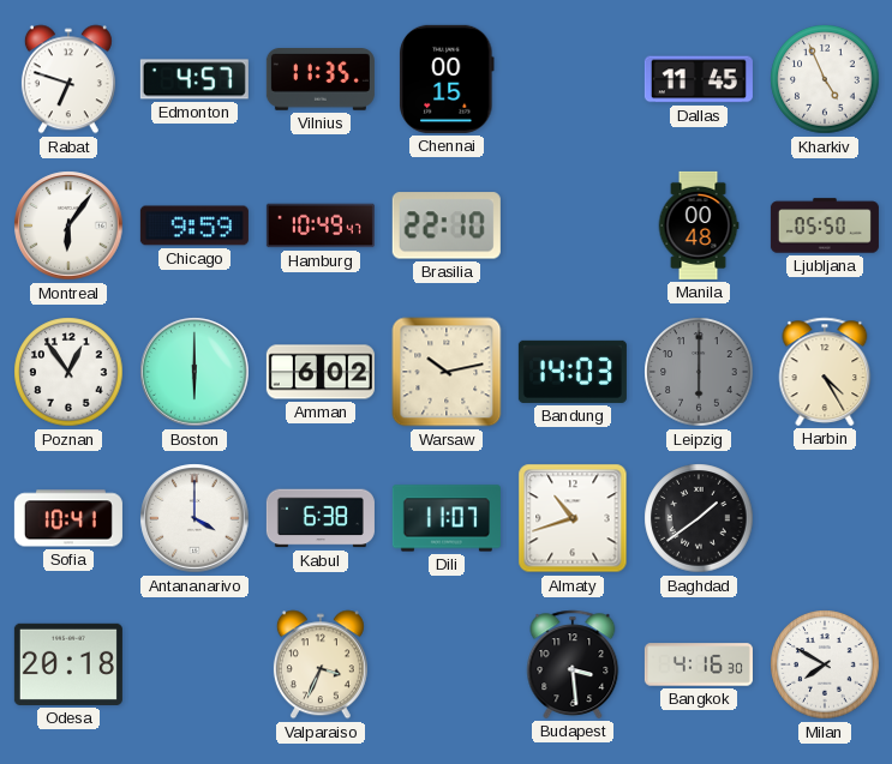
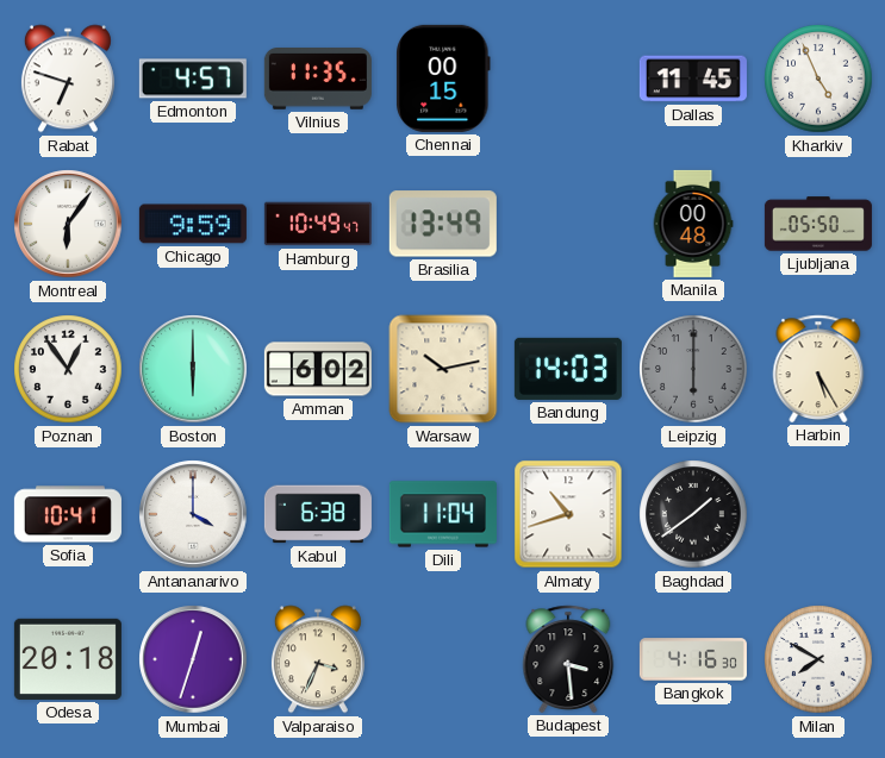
Brasilia: 22:10 -> 13:49 (443, 224)
Harbin: 4:25 -> 5:25 (818, 369)
Dili: 11:07 -> 11:04 (443, 514)
Mumbai: none -> 12:33 (193, 659)
